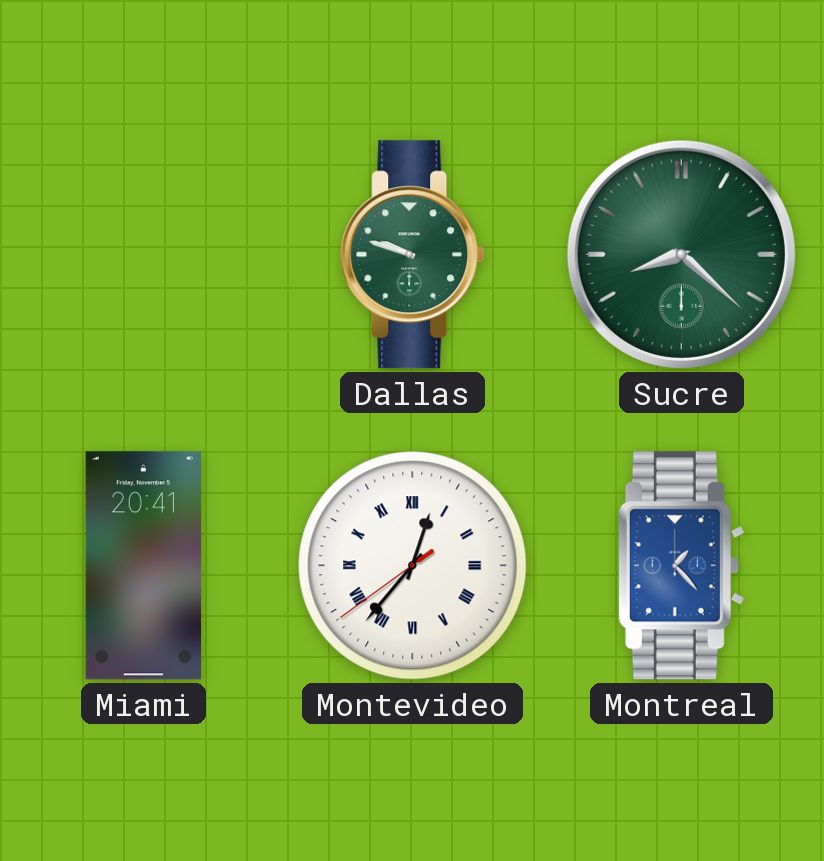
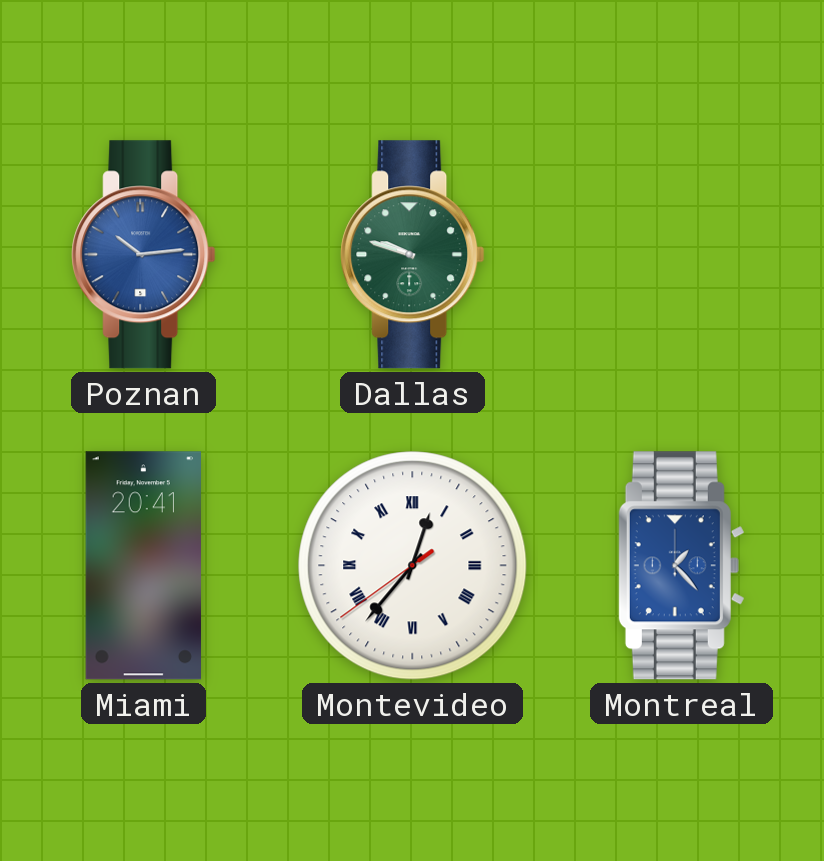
Poznan: none -> 10:14 (144, 255)
Sucre: 8:22 -> none (681, 254)
